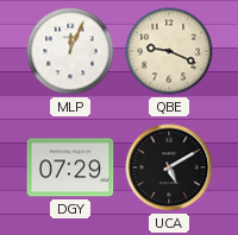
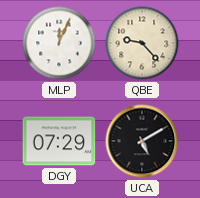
QBE: 9:19 -> 9:23 (142, 43)
